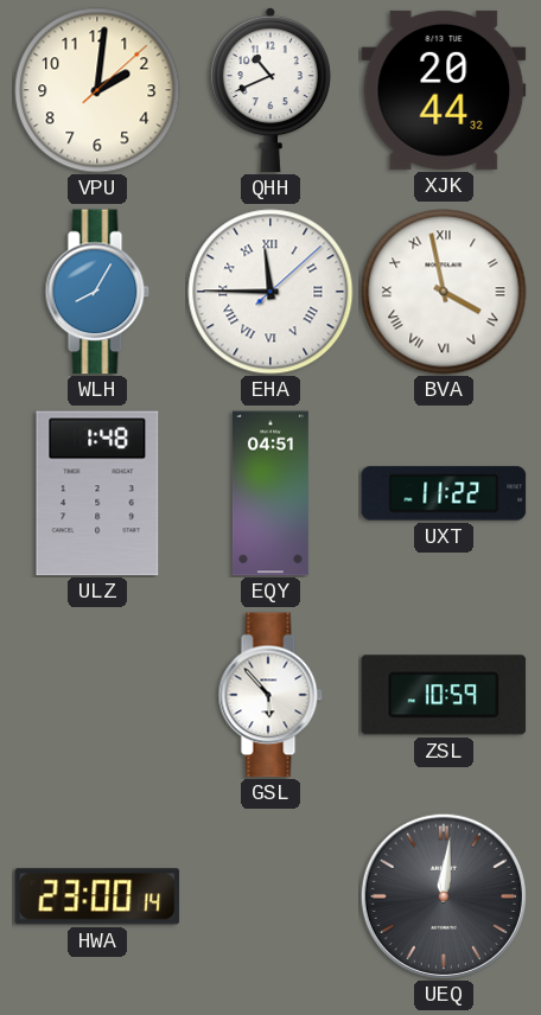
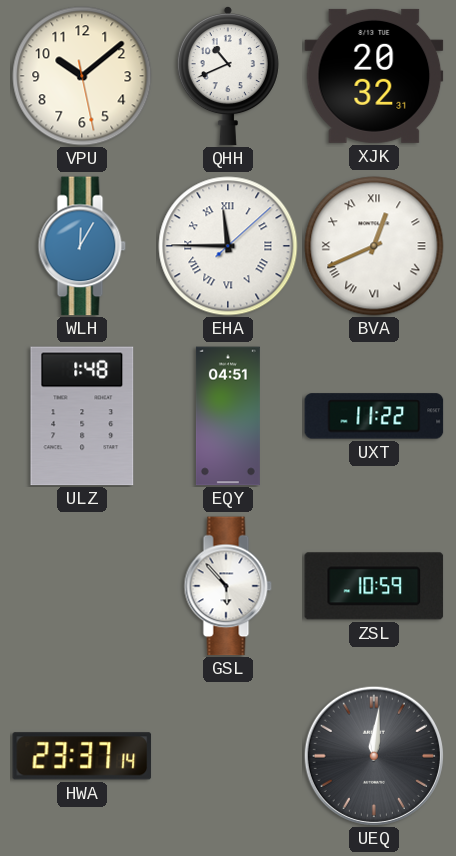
VPU: 2:01 -> 10:08 (82, 76)
XJK: 20:44 -> 20:32 (374, 76)
WLH: 8:05 -> 12:05 (82, 246)
BVA: 3:58 -> 12:41 (374, 246)
HWA: 23:00 -> 23:37 (82, 756)
